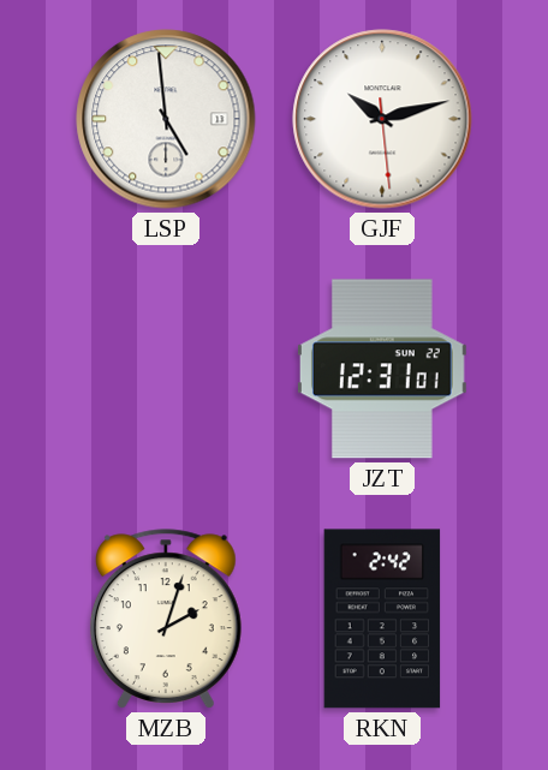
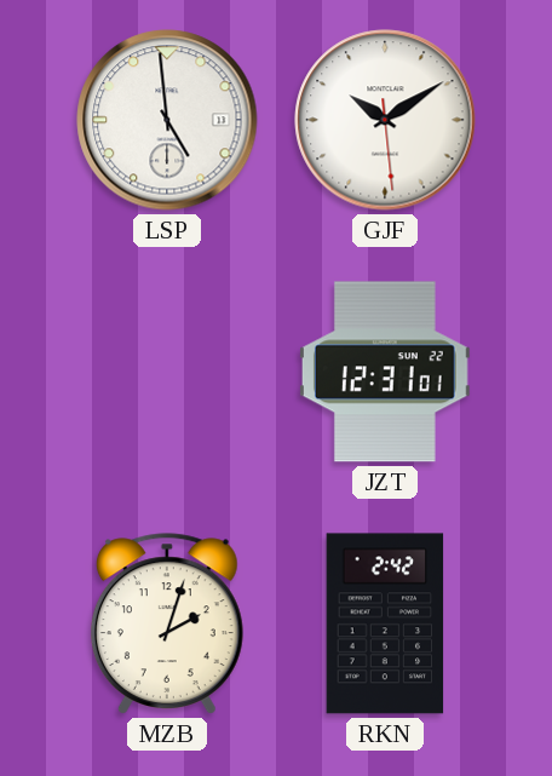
GJF: 10:12 -> 10:09 (385, 120)
